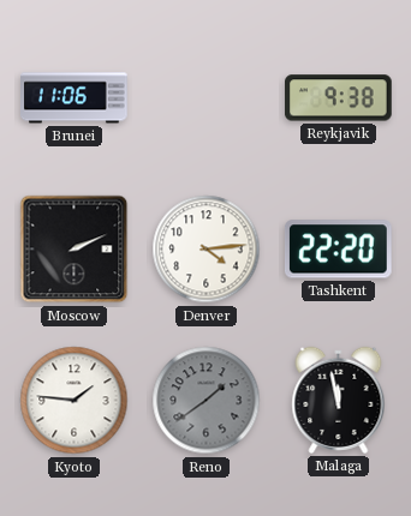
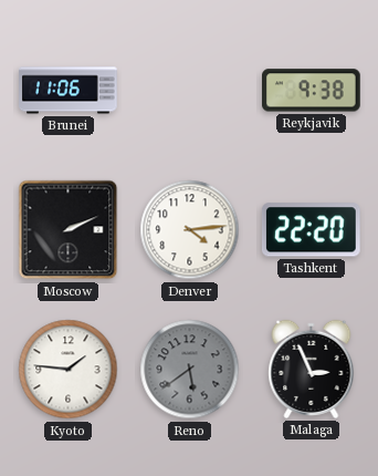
Reno: 1:39 -> 5:39 (190, 370)
Malaga: 11:58 -> 2:56 (312, 369)
